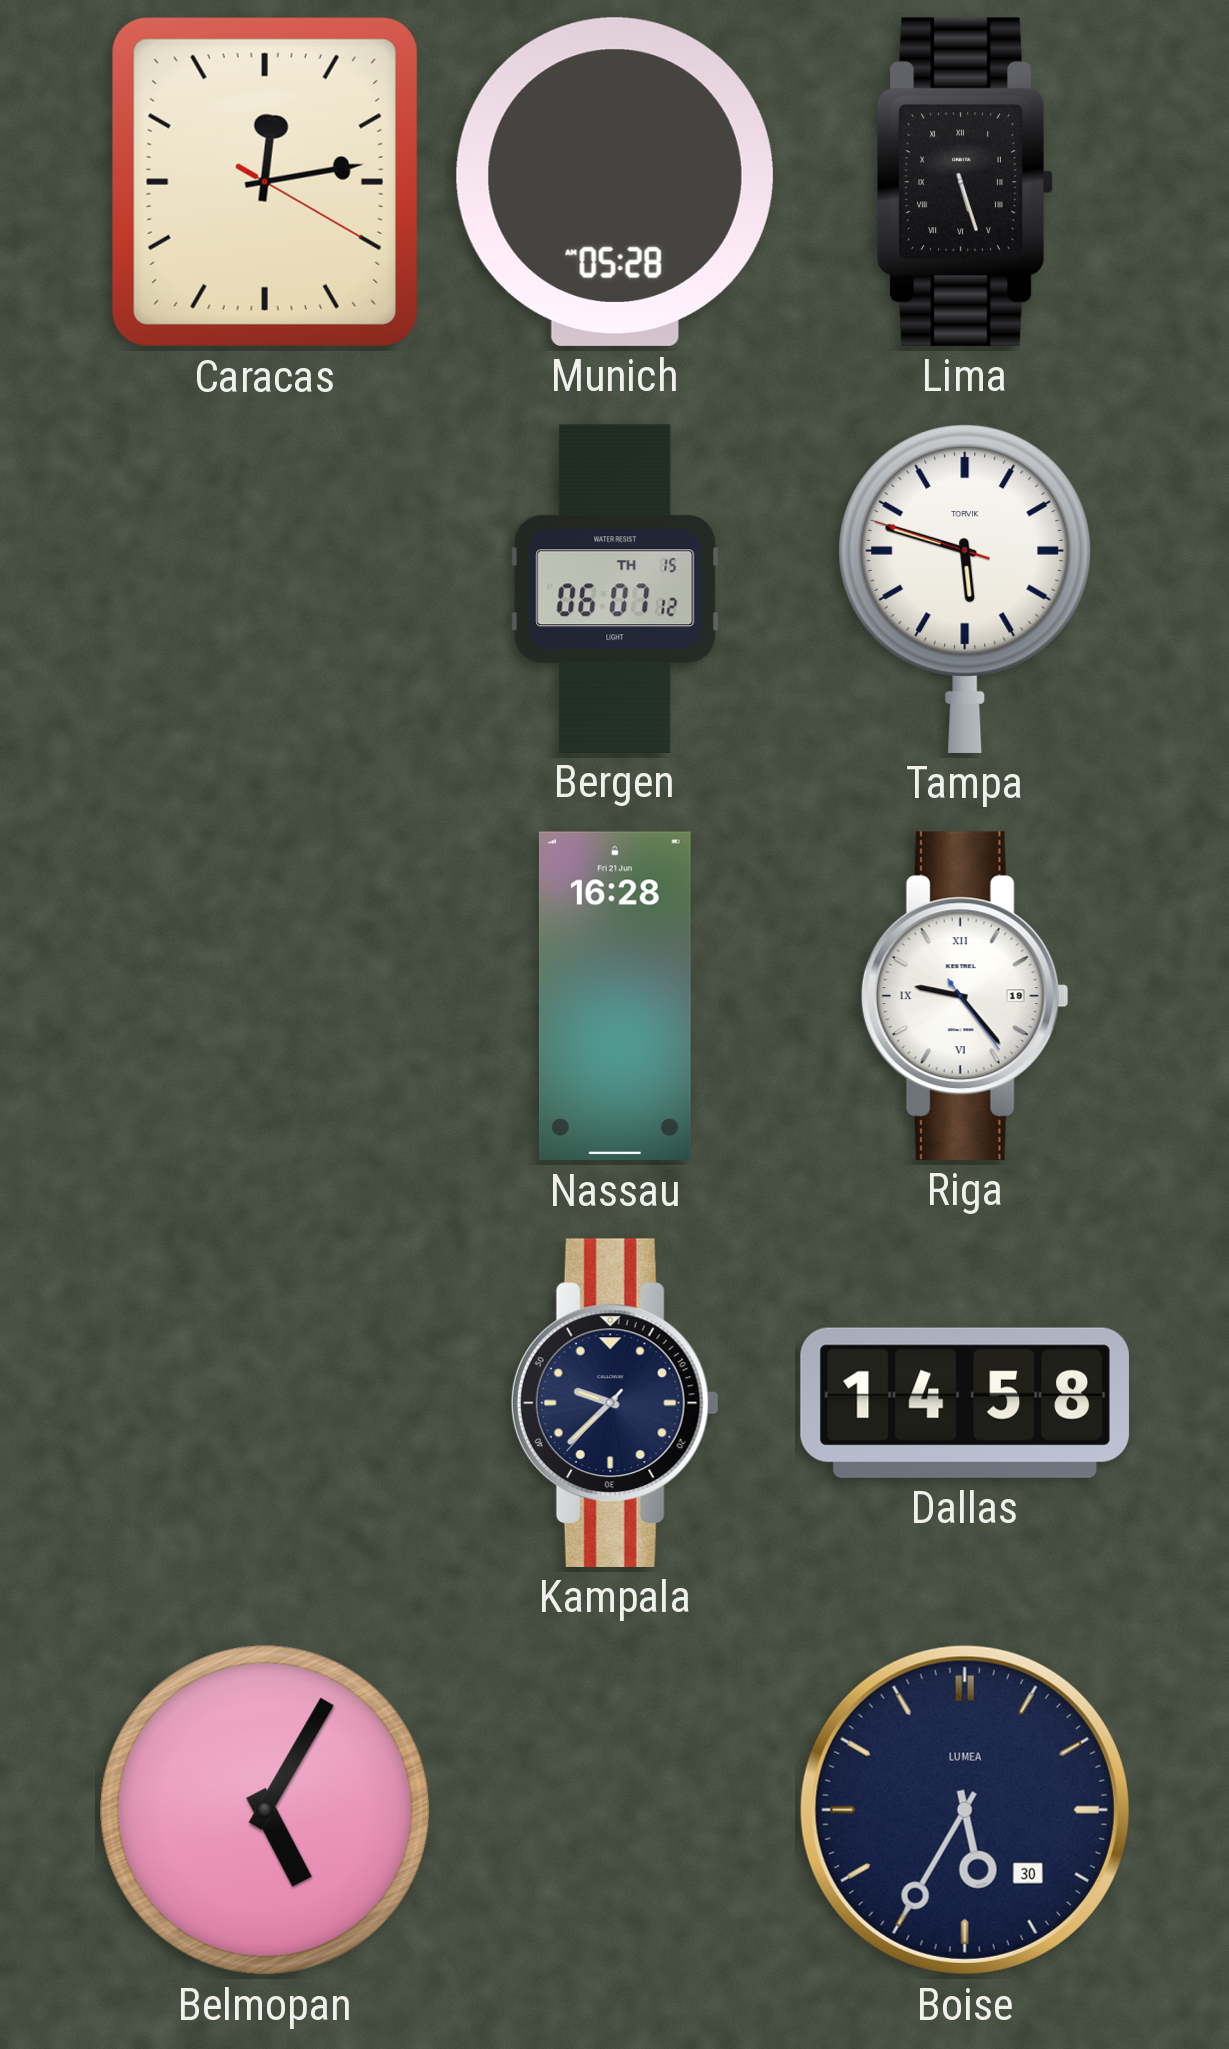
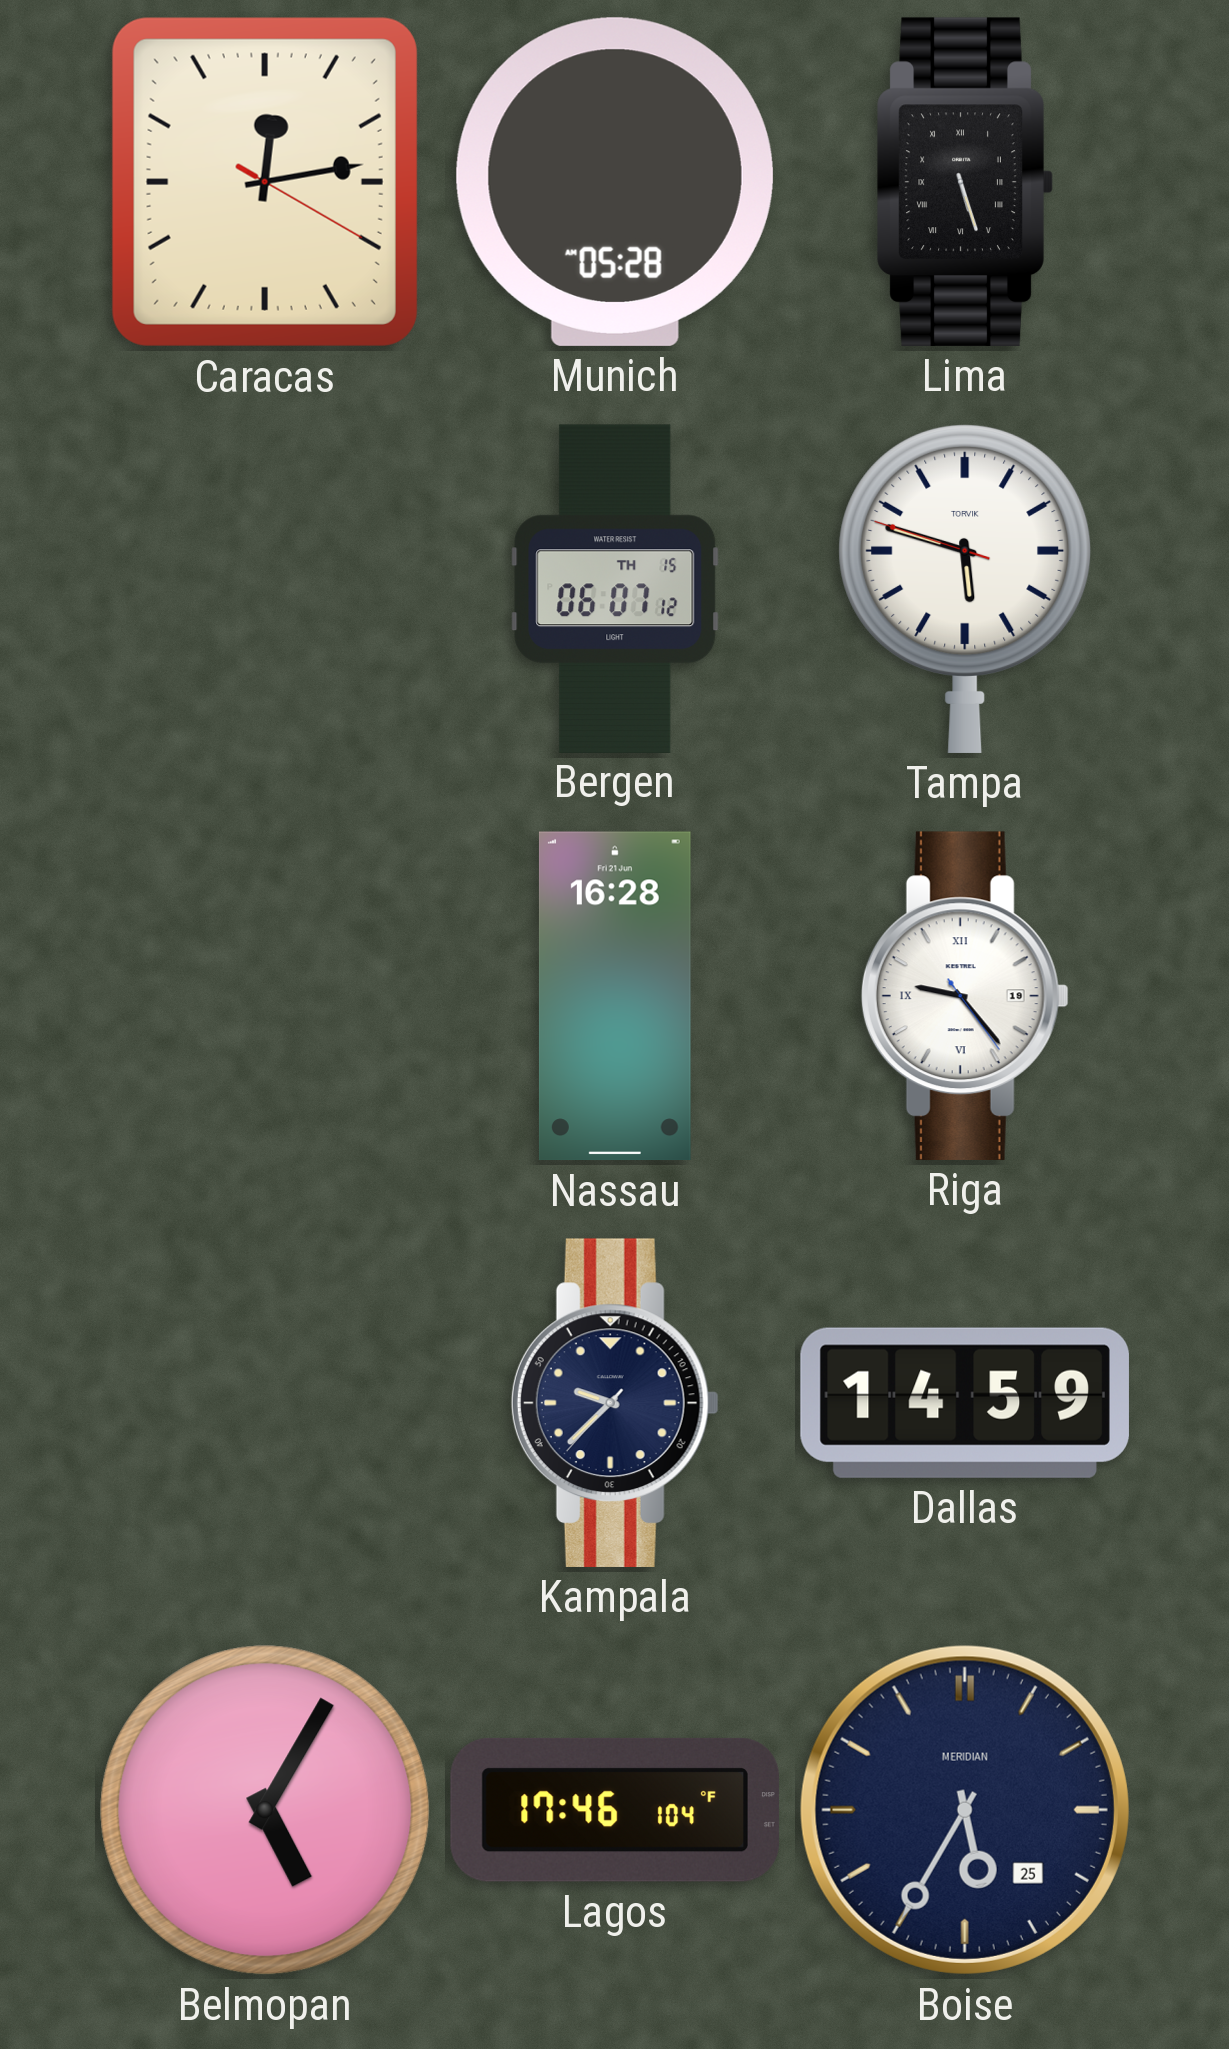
Dallas: 14:58 -> 14:59 (965, 1403)
Lagos: none -> 17:46 (615, 1810)
Boise date: 30 -> 25 (965, 1810)
Boise brand: LUMEA -> MERIDIAN (965, 1810)
